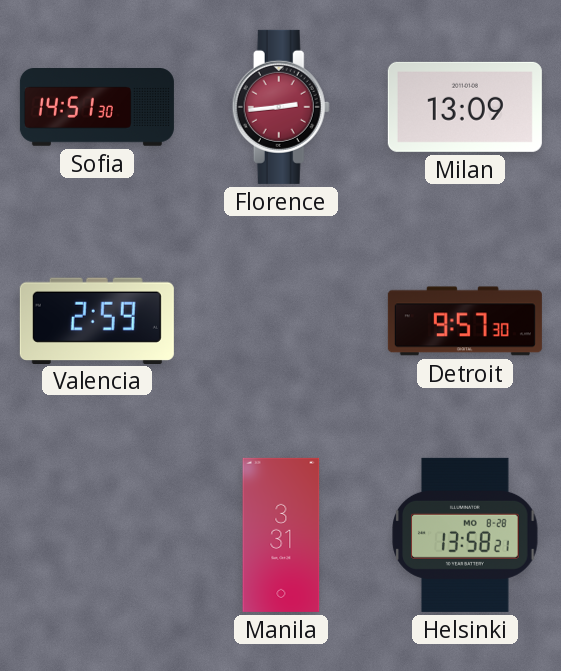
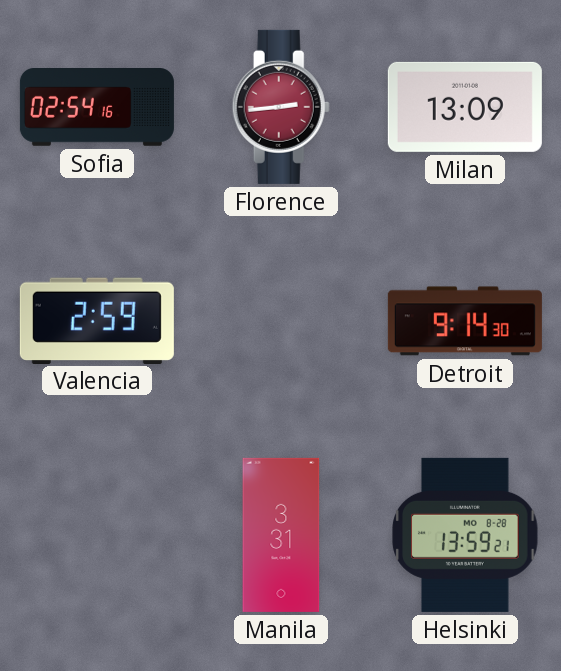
Sofia: 14:51 -> 02:54 (97, 108)
Detroit: 9:57 -> 9:14 (465, 321)
Helsinki: 13:58 -> 13:59 (465, 535)
